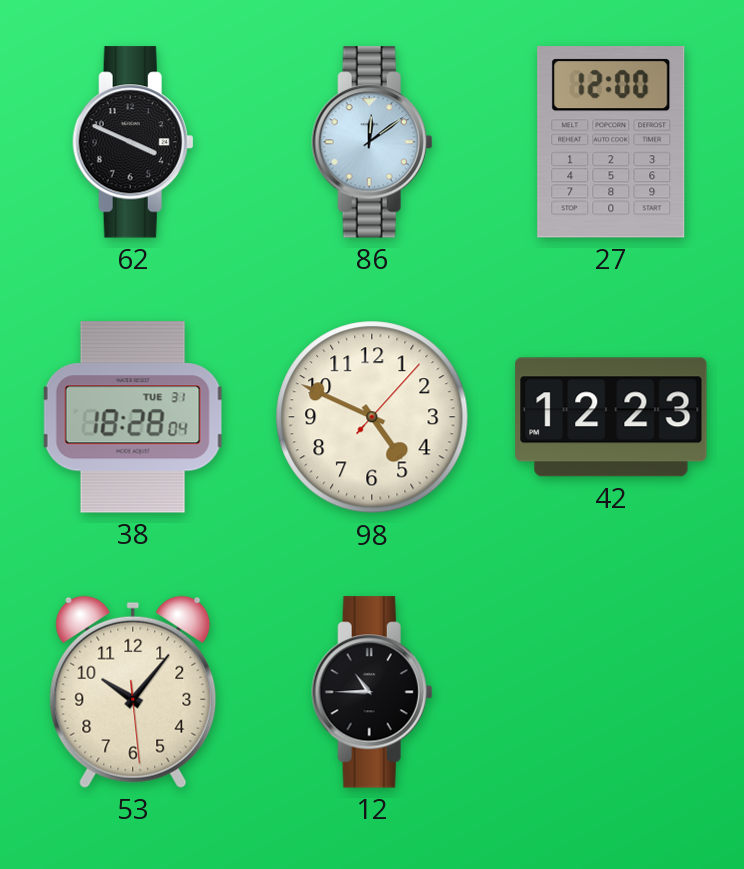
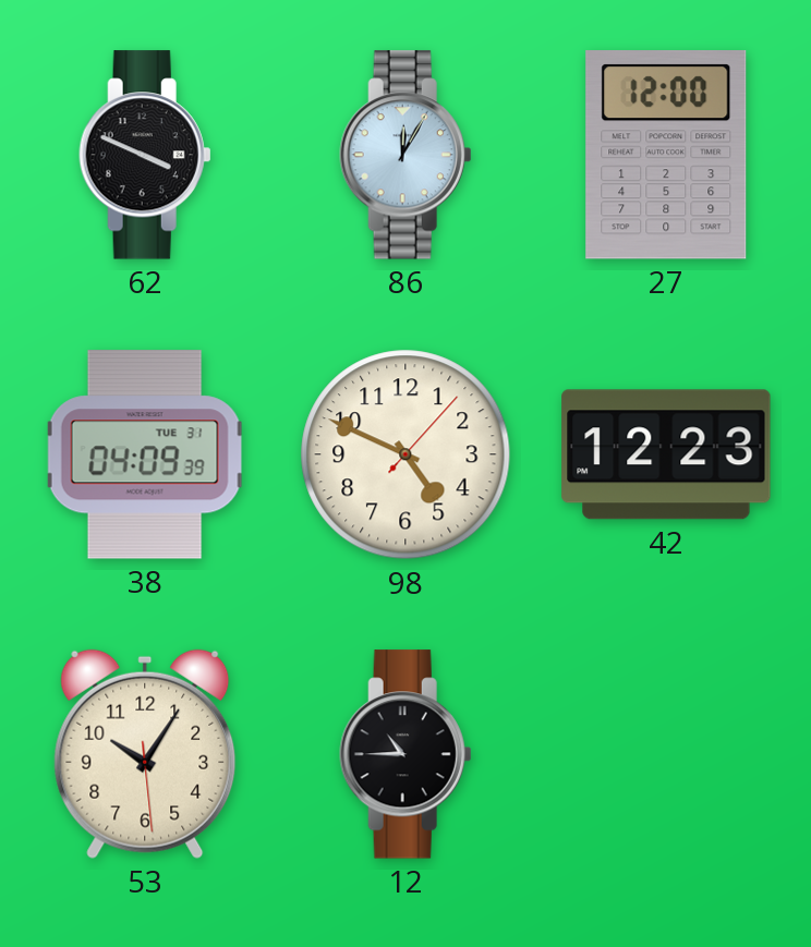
86: 12:09 -> 12:05 (405, 155)
38: 18:28 -> 04:09 (145, 454)
53: 10:06 -> 10:05 (145, 754)
